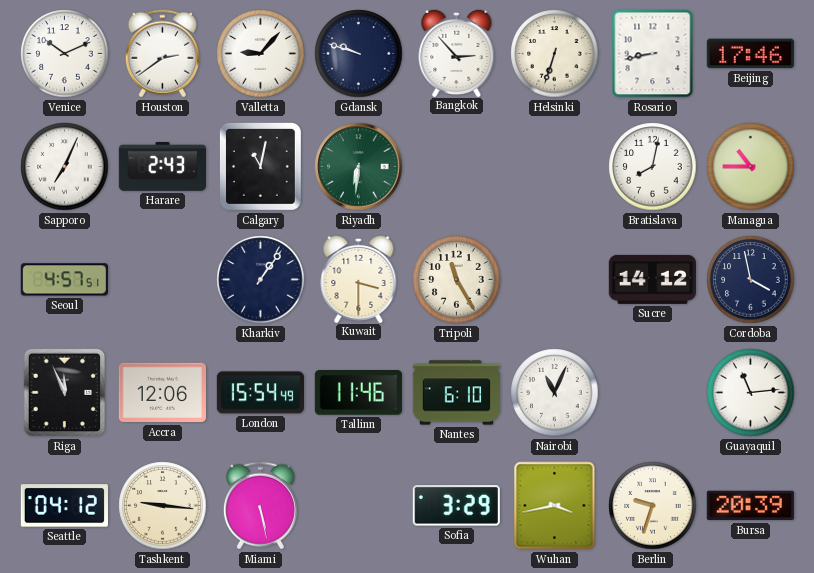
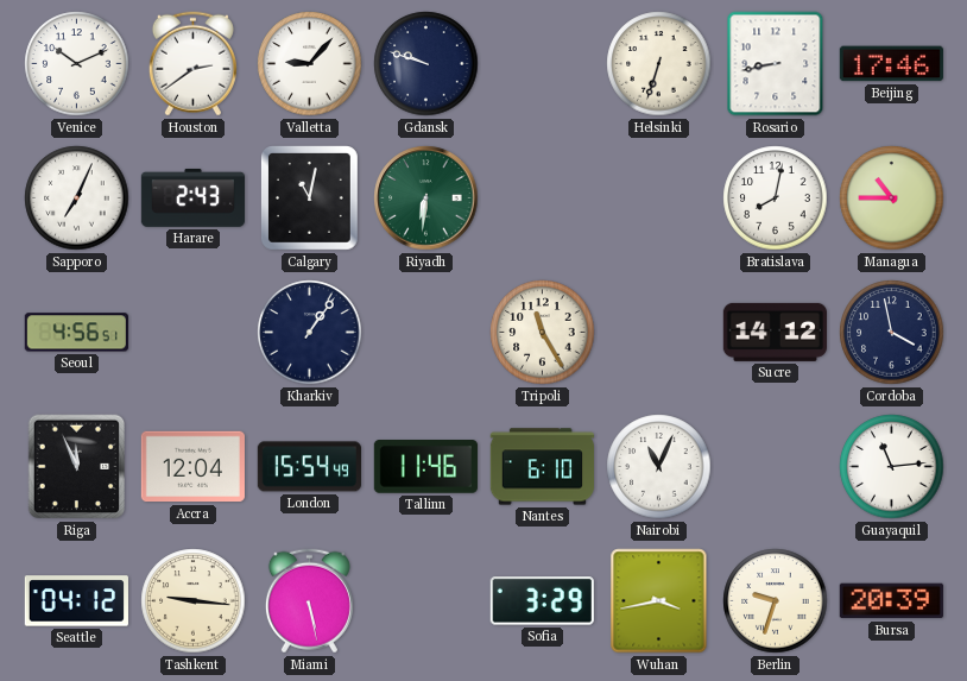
Bangkok: 2:53 -> none (457, 52)
Seoul: 4:57 -> 4:56 (76, 333)
Kuwait: 3:30 -> none (359, 278)
Accra: 12:06 -> 12:04 (192, 467)
